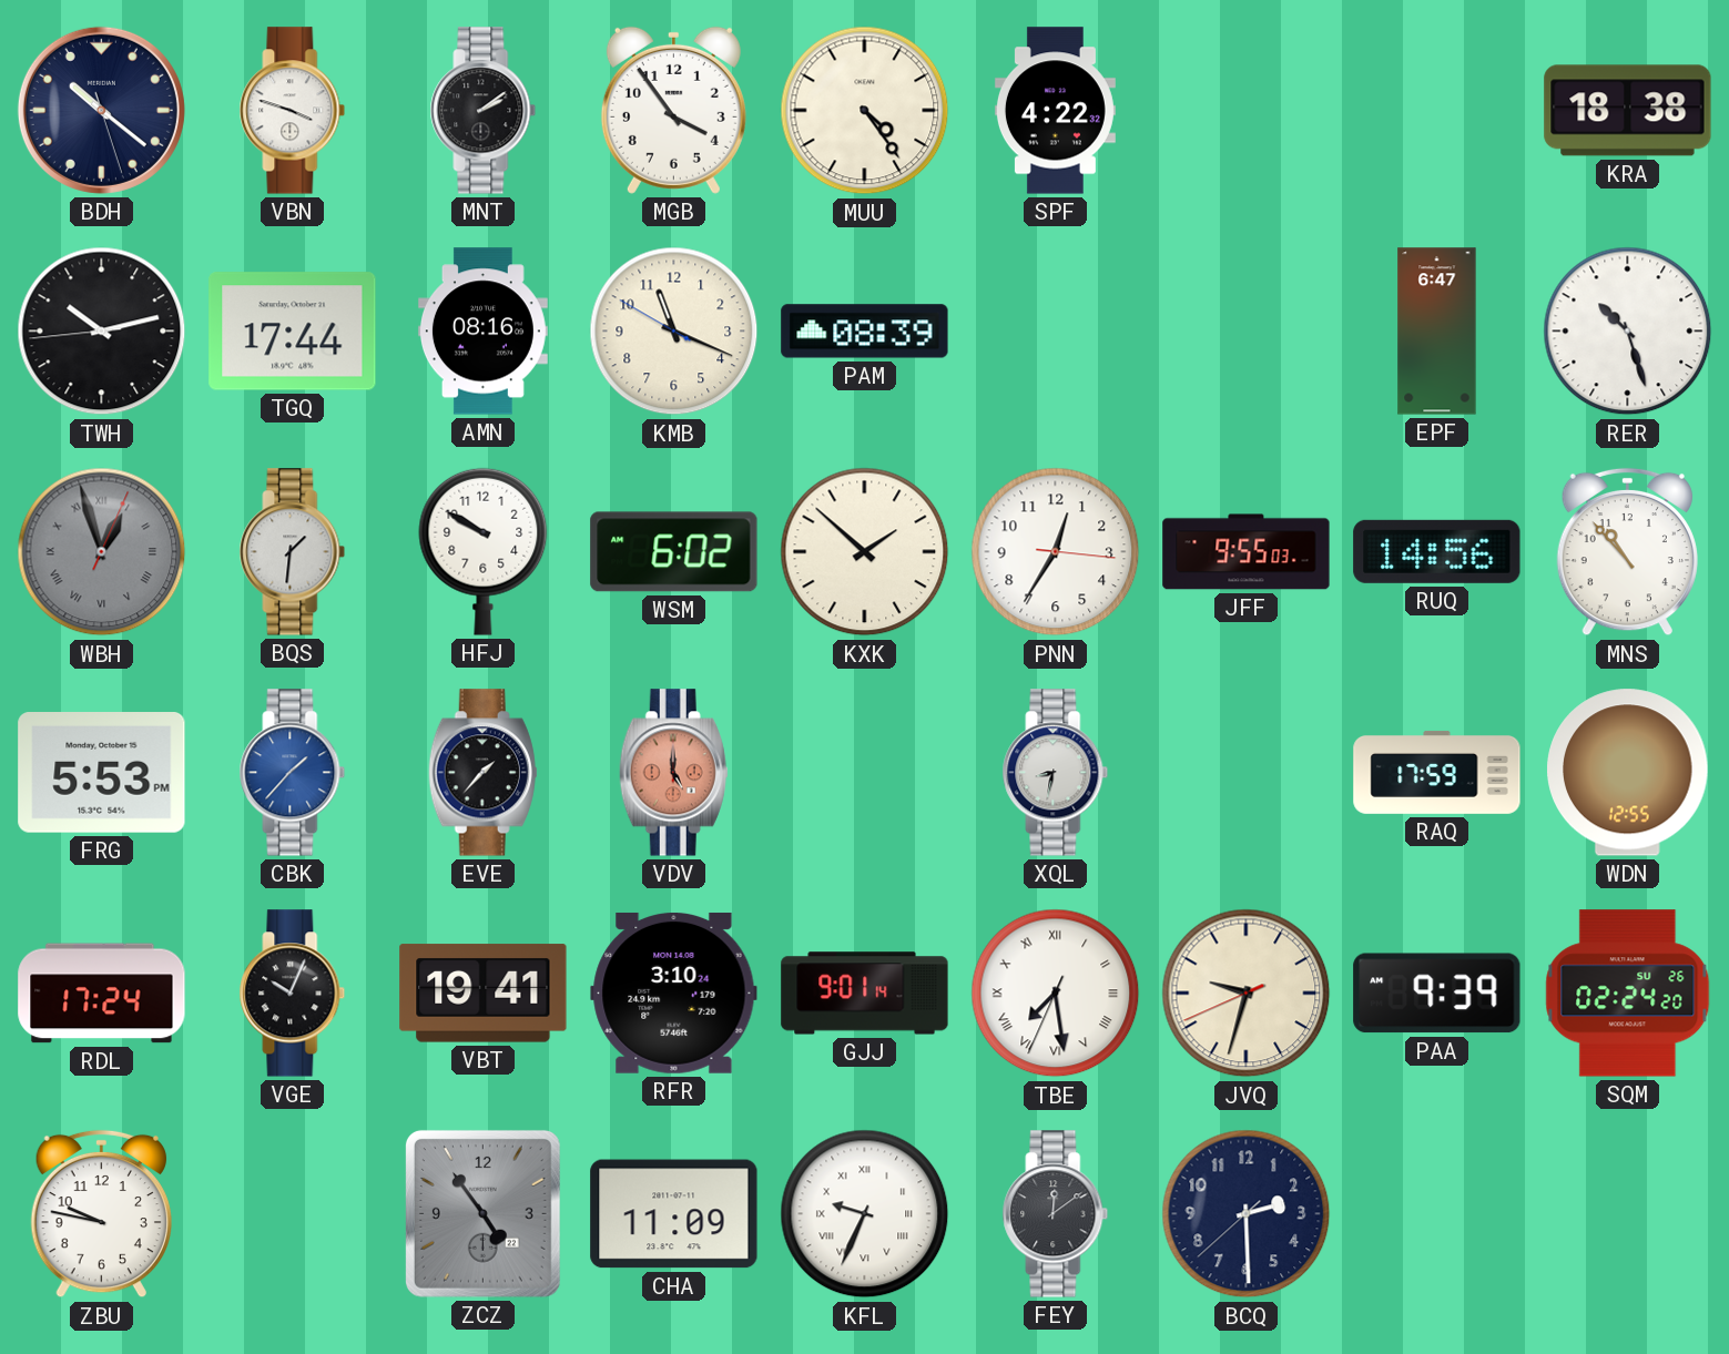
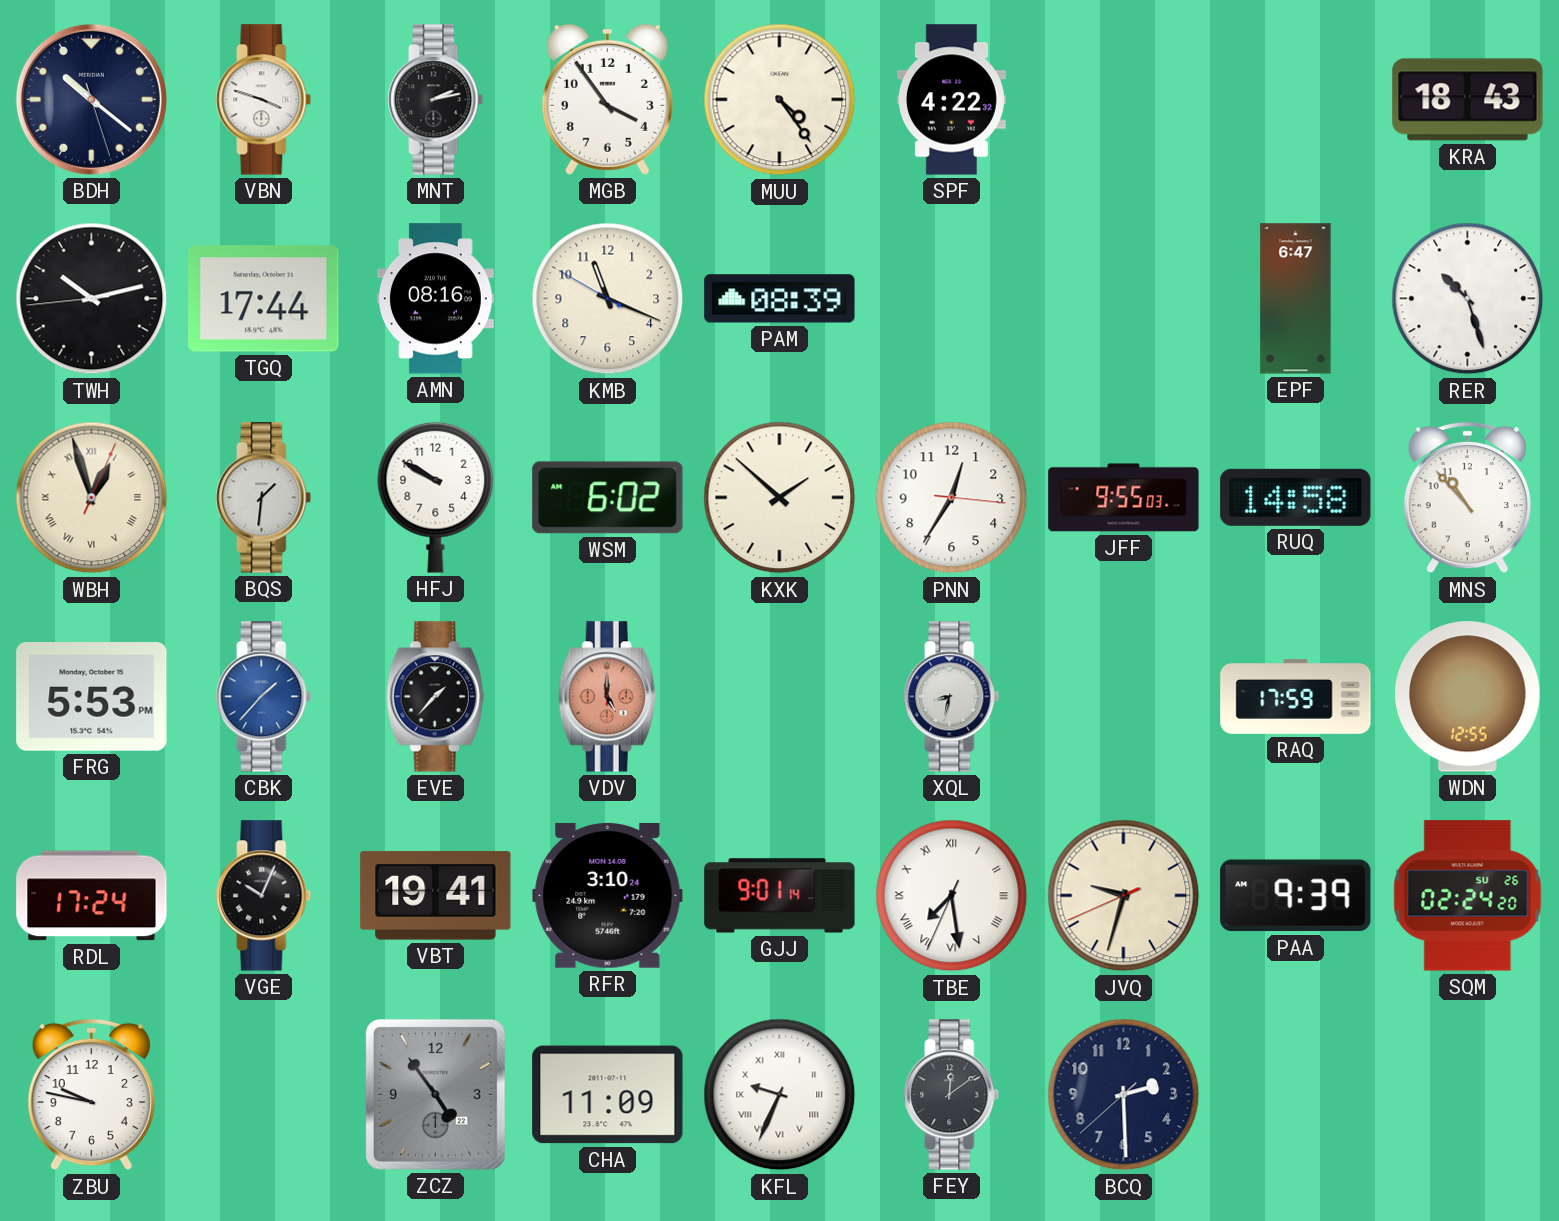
MNT: 2:09 -> 2:13 (436, 100)
KRA: 18:38 -> 18:43 (1468, 100)
WBH dial: grey -> cream (92, 498)
RUQ: 14:56 -> 14:58 (1296, 497)
